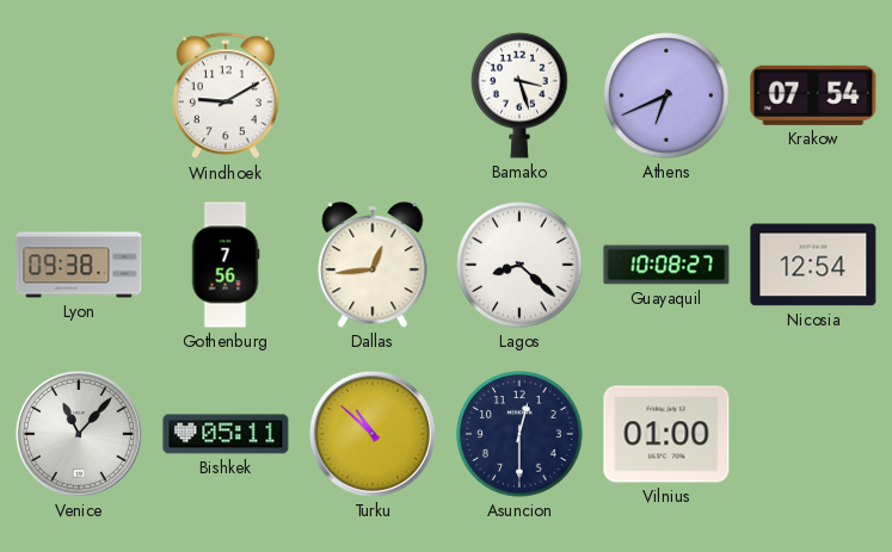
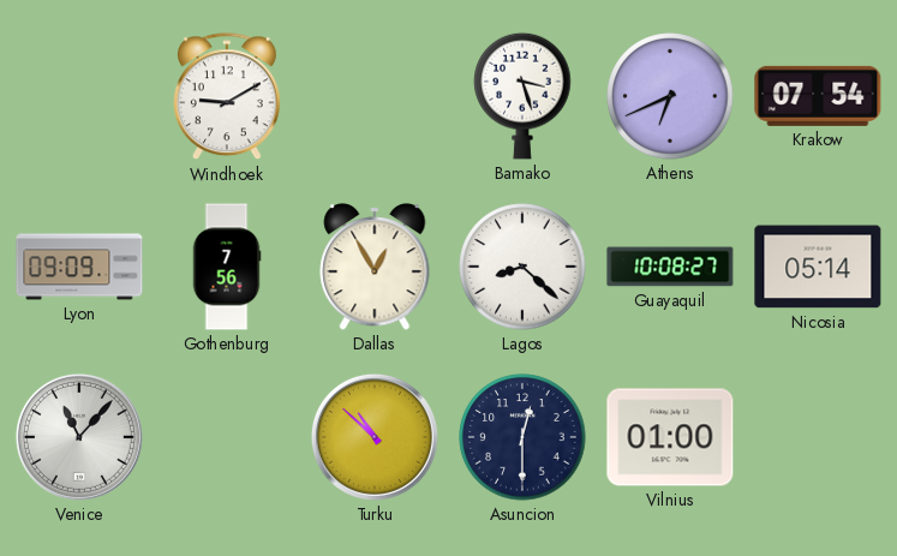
Lyon: 09:38 -> 09:09 (79, 267)
Dallas: 12:44 -> 12:55 (375, 267)
Nicosia: 12:54 -> 05:14 (818, 267)
Bishkek: 05:11 -> none (226, 434)
